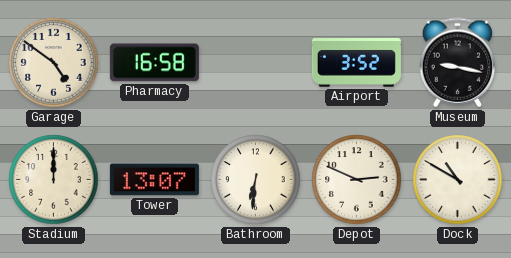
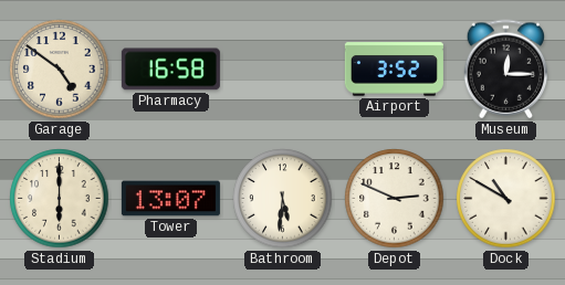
Museum: 9:17 -> 12:15 (506, 70)
Stadium: 12:00 -> 6:00 (60, 199)
Bathroom: 6:31 -> 5:31 (283, 199)
